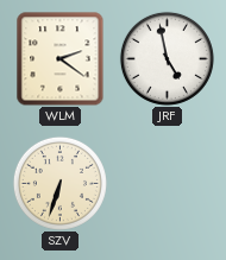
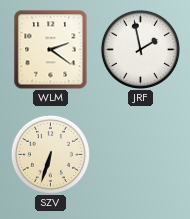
JRF: 4:58 -> 1:58 (140, 49)
